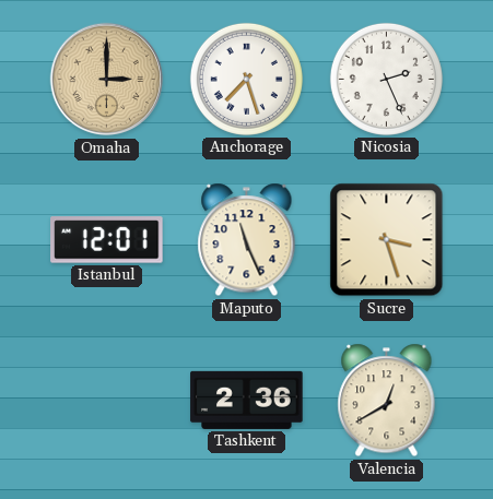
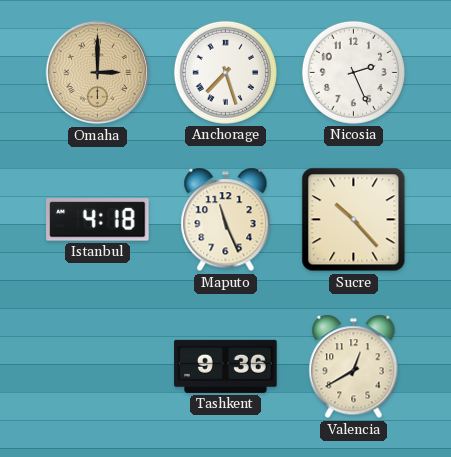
Istanbul: 12:01 -> 4:18 (98, 220)
Sucre: 3:27 -> 10:23 (354, 220)
Tashkent: 2:36 -> 9:36 (226, 366)
